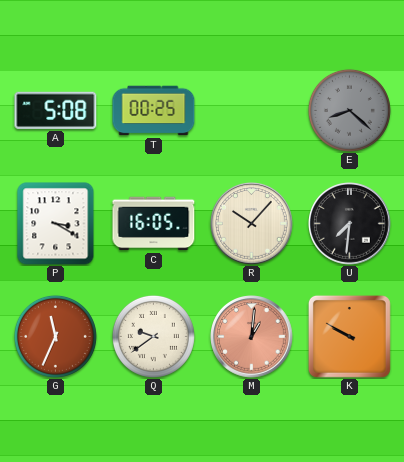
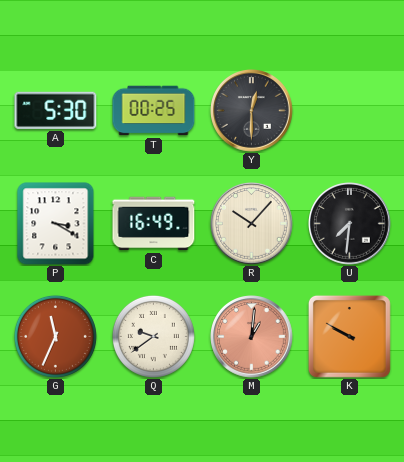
A: 5:08 -> 5:30 (56, 110)
Y: none -> 12:30 (252, 111)
E: 8:22 -> none (349, 110)
C: 16:05 -> 16:49 (154, 224)
